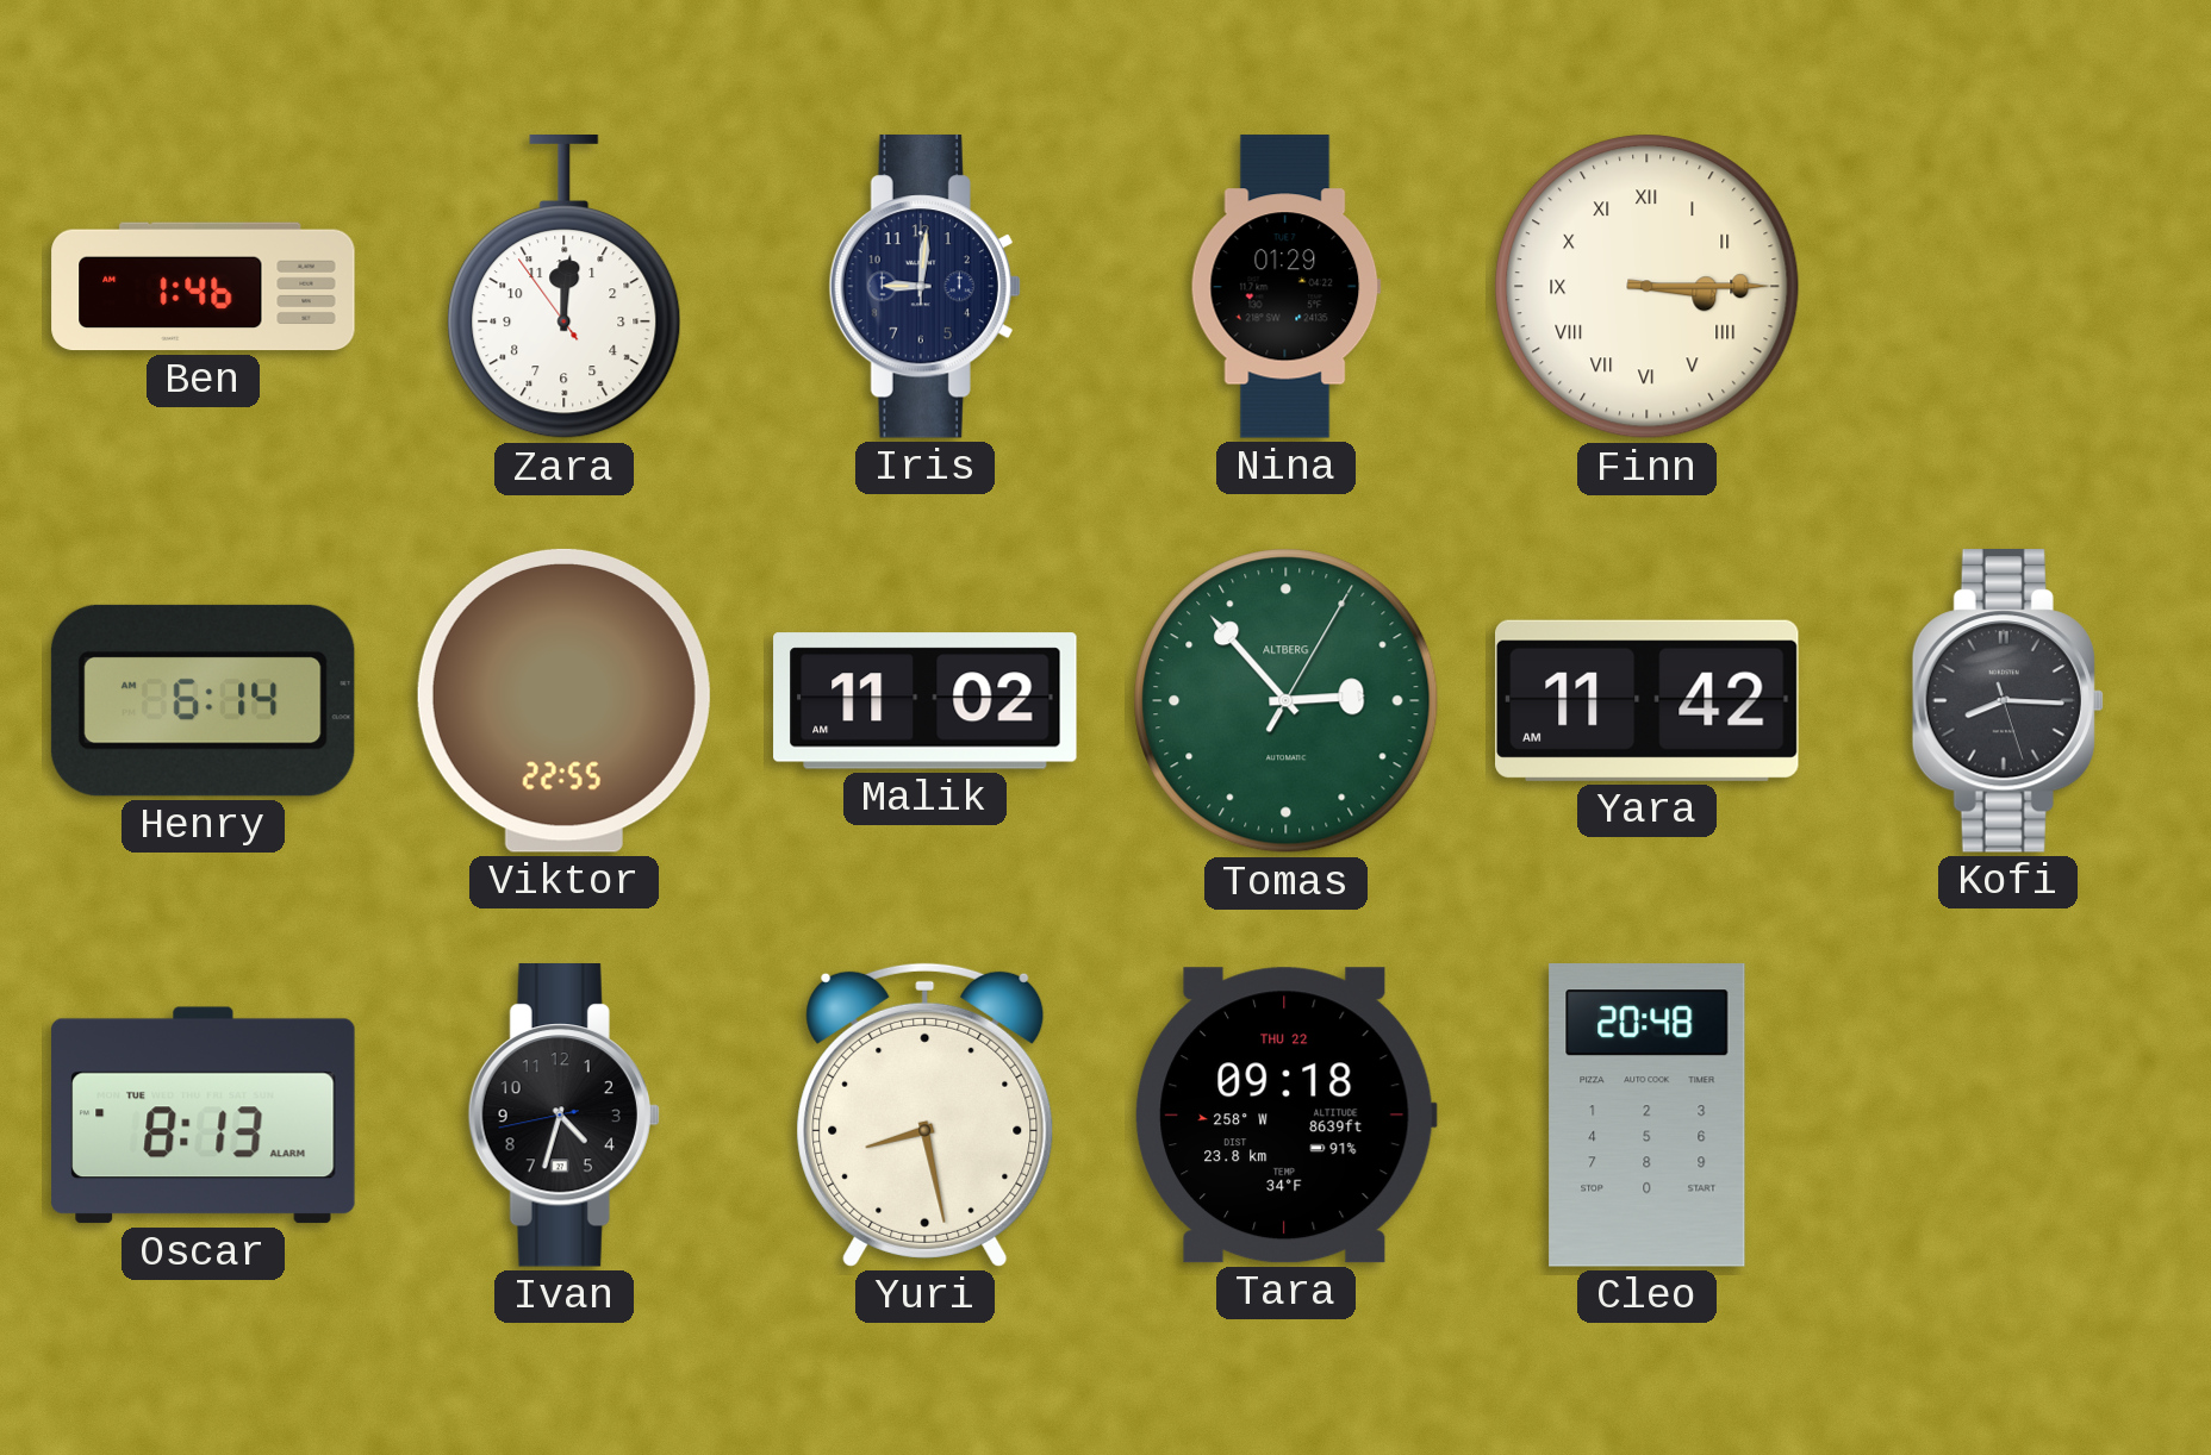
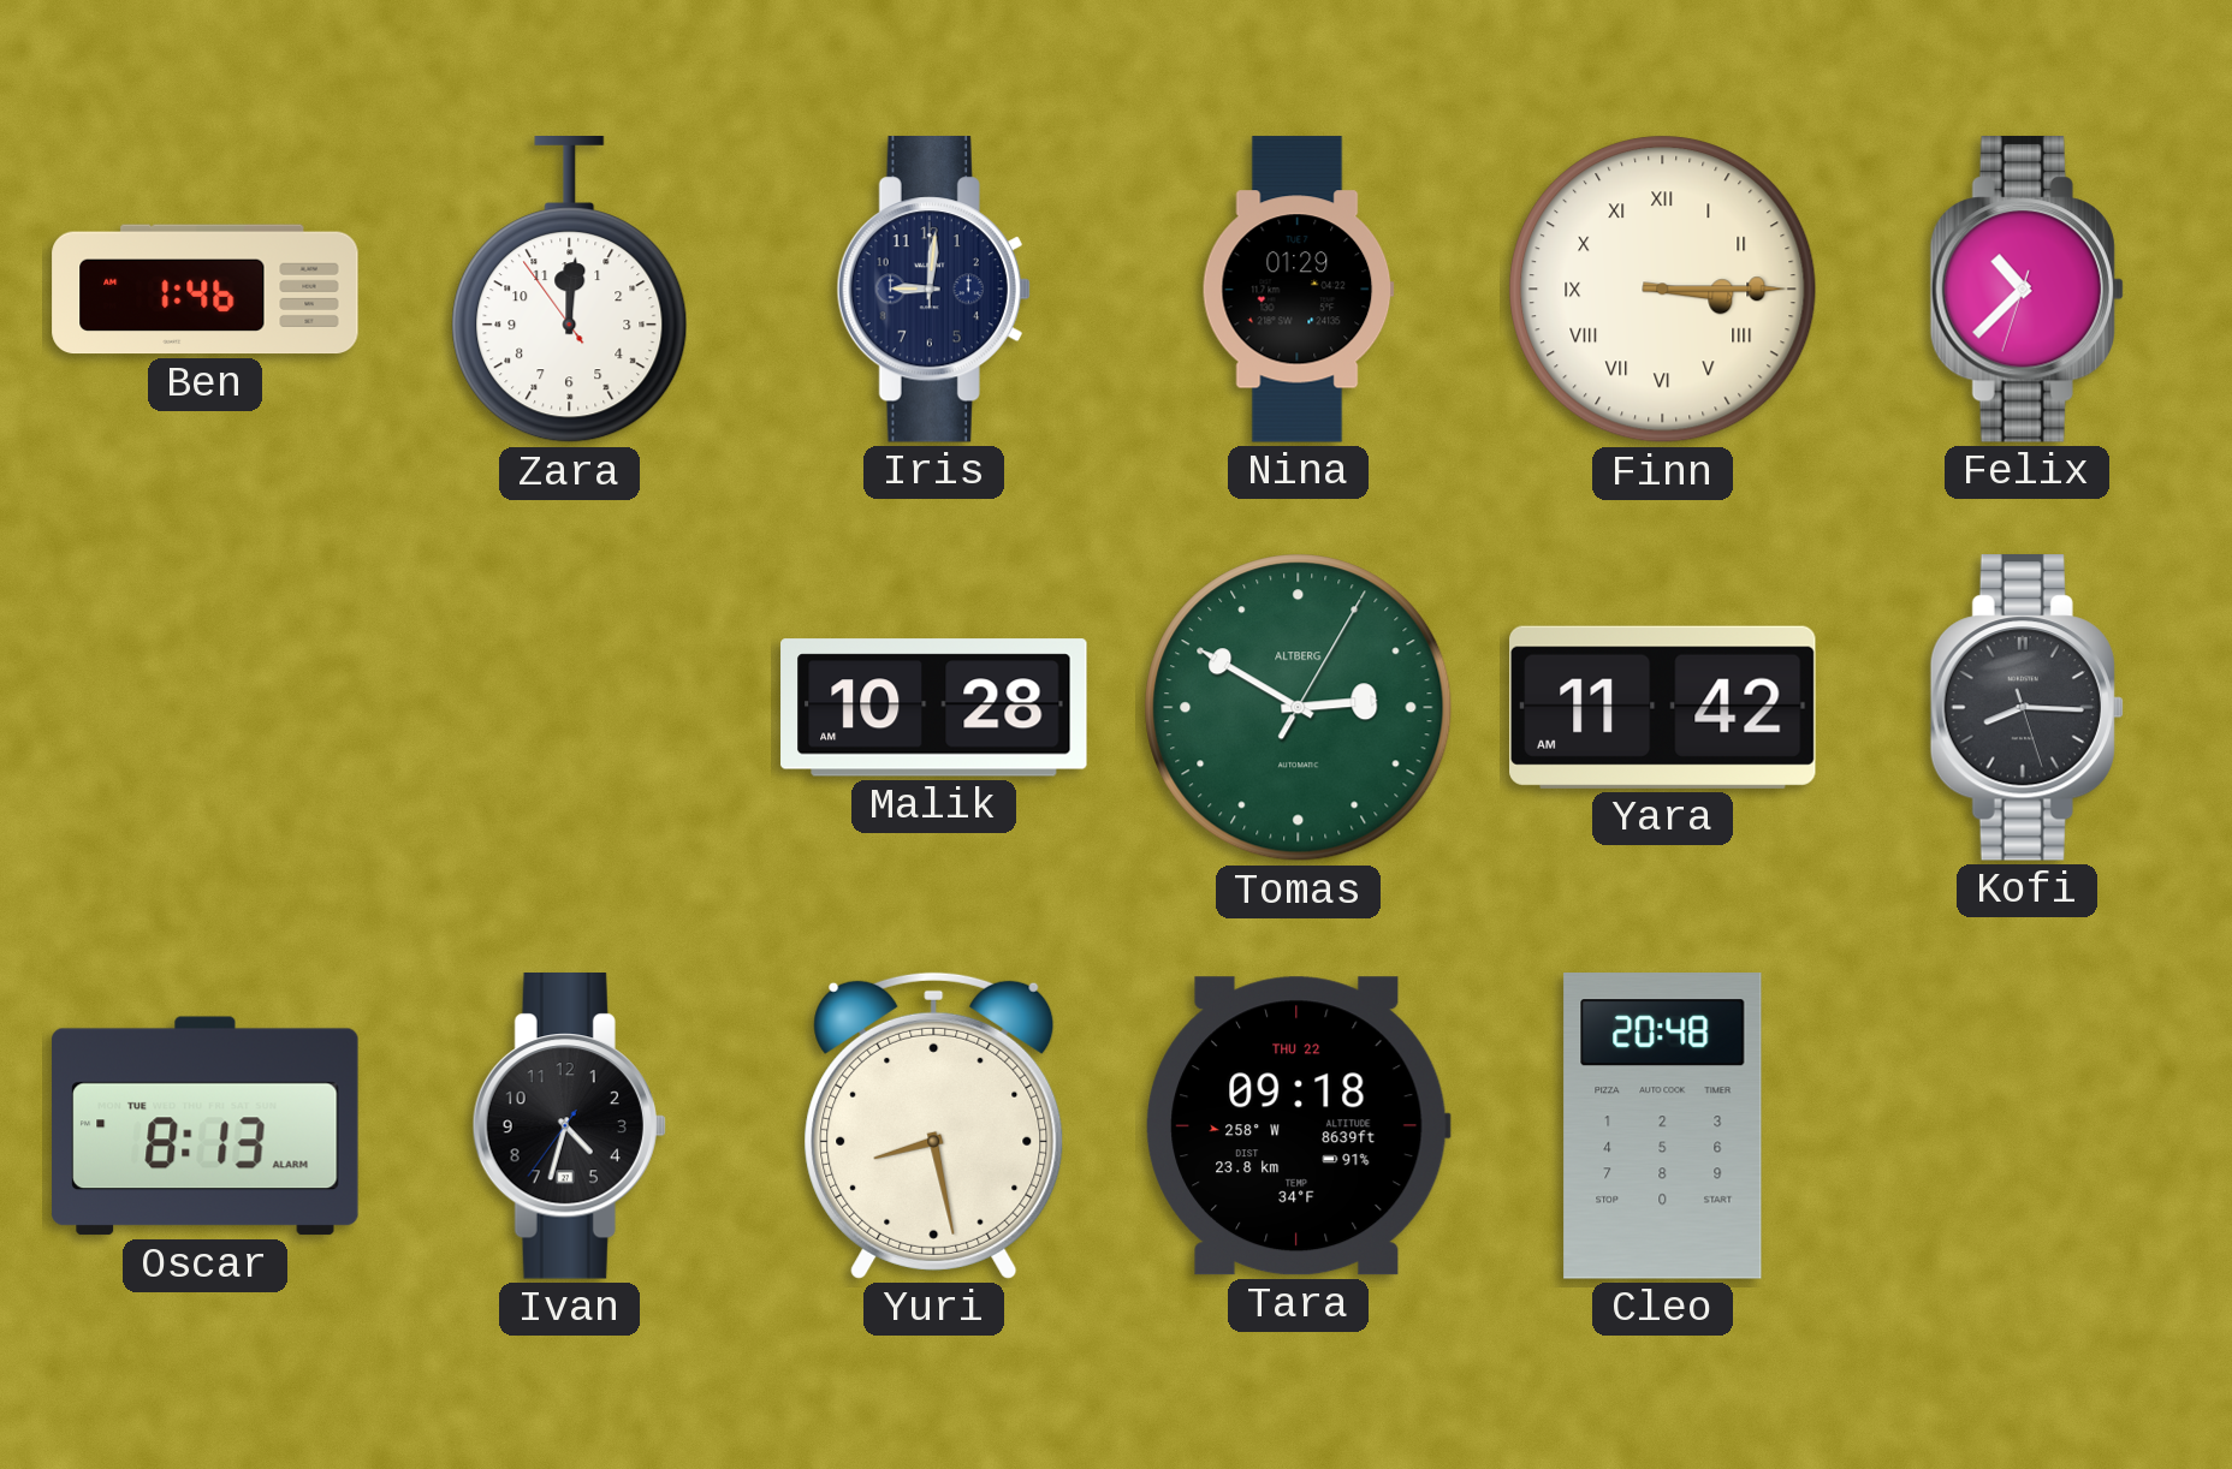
Felix: none -> 10:37 (2026, 290)
Henry: 6:14 -> none (203, 700)
Viktor: 22:55 -> none (563, 700)
Malik: 11:02 -> 10:28 (934, 708)
Tomas: 2:53 -> 2:50 (1299, 708)
Ivan: 4:32:43 -> 4:32:36 (569, 1126)
